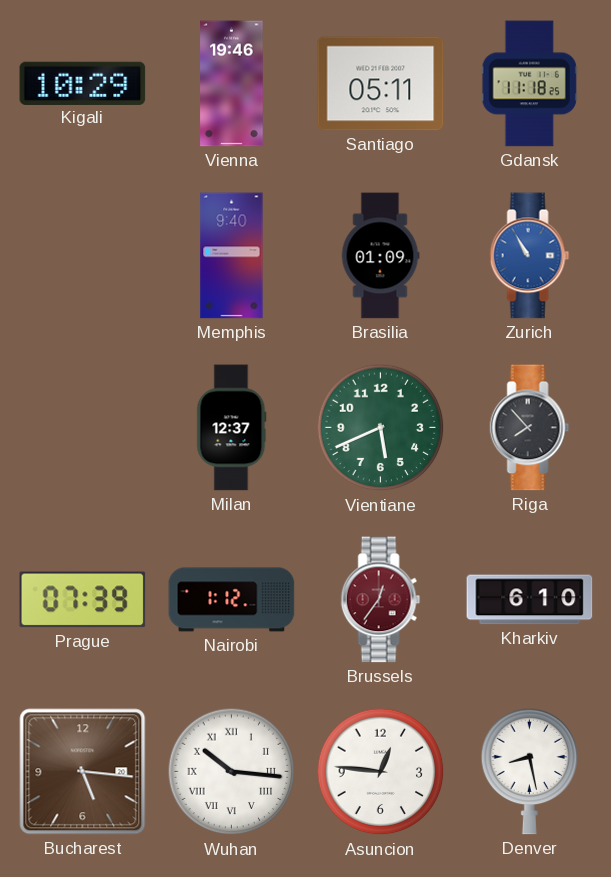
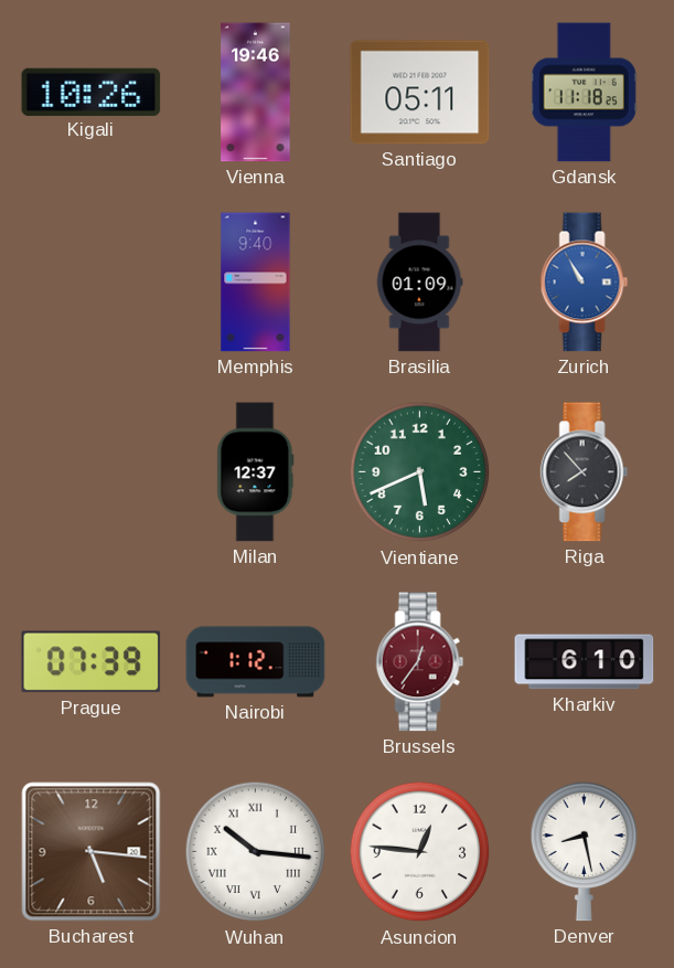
Kigali: 10:29 -> 10:26 (92, 92)
